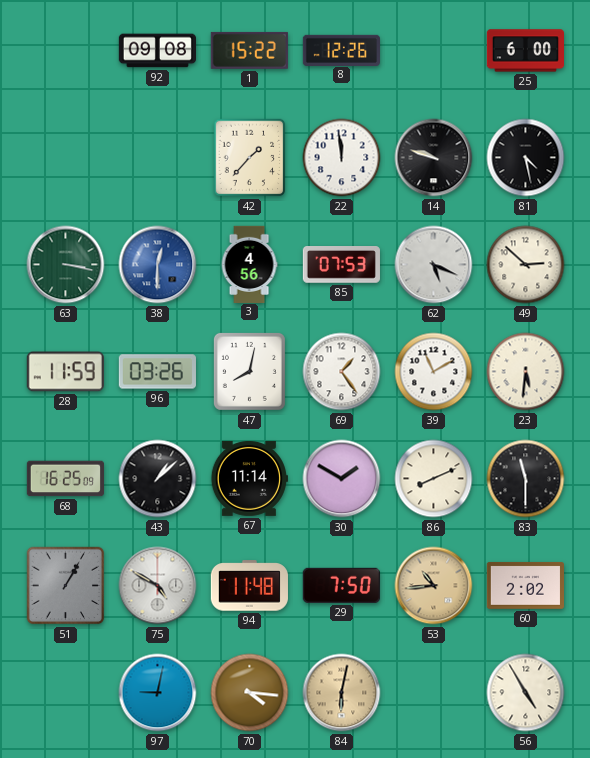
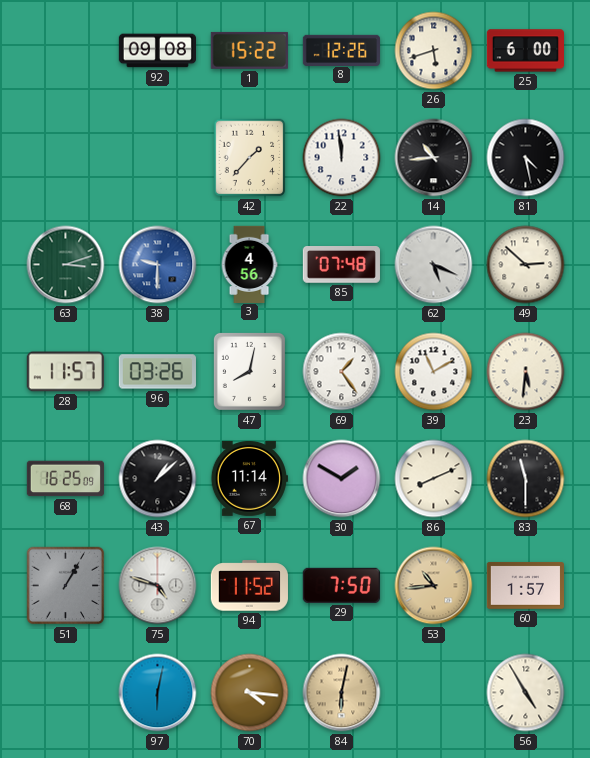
26: none -> 5:42 (434, 51)
14: 9:48 -> 10:44 (434, 158)
63: 3:17 -> 3:12 (66, 265)
38: 12:30 -> 9:30 (158, 265)
85: 07:53 -> 07:48 (341, 265)
28: 11:59 -> 11:57 (65, 372)
75: 4:50 -> 4:48 (158, 586)
94: 11:48 -> 11:52 (249, 586)
60: 2:02 -> 1:57 (525, 586)
97: 9:02 -> 6:02 (158, 693)
